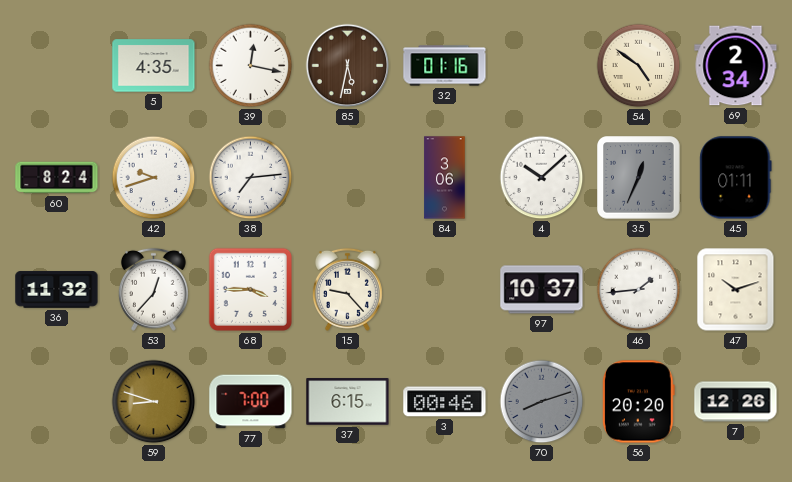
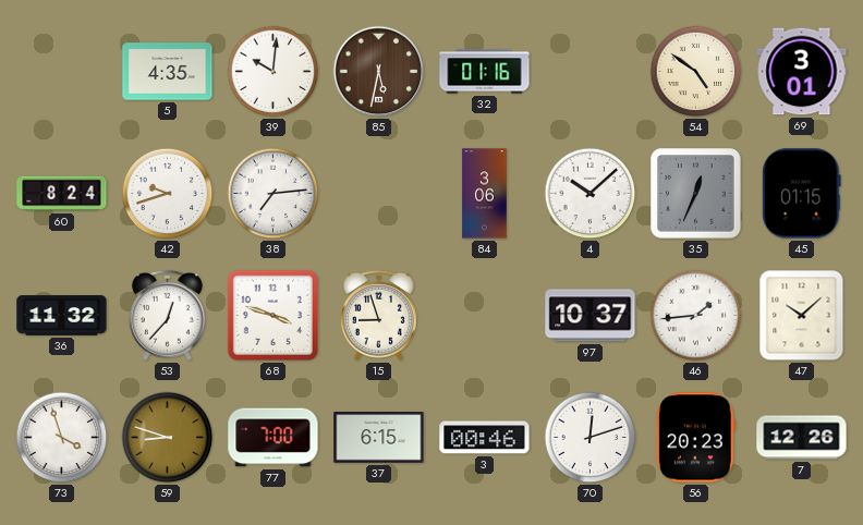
39: 12:17 -> 10:01 (274, 72)
69: 2:34 -> 3:01 (802, 72)
45: 01:11 -> 01:15 (802, 194)
68: 3:45 -> 3:48 (272, 315)
15: 9:23 -> 8:57 (378, 315)
47: 10:12 -> 10:08 (802, 316)
73: none -> 3:57 (62, 438)
70: 8:12 -> 12:12 (591, 438)
70 dial: grey -> white (591, 438)
56: 20:20 -> 20:23 (695, 438)
